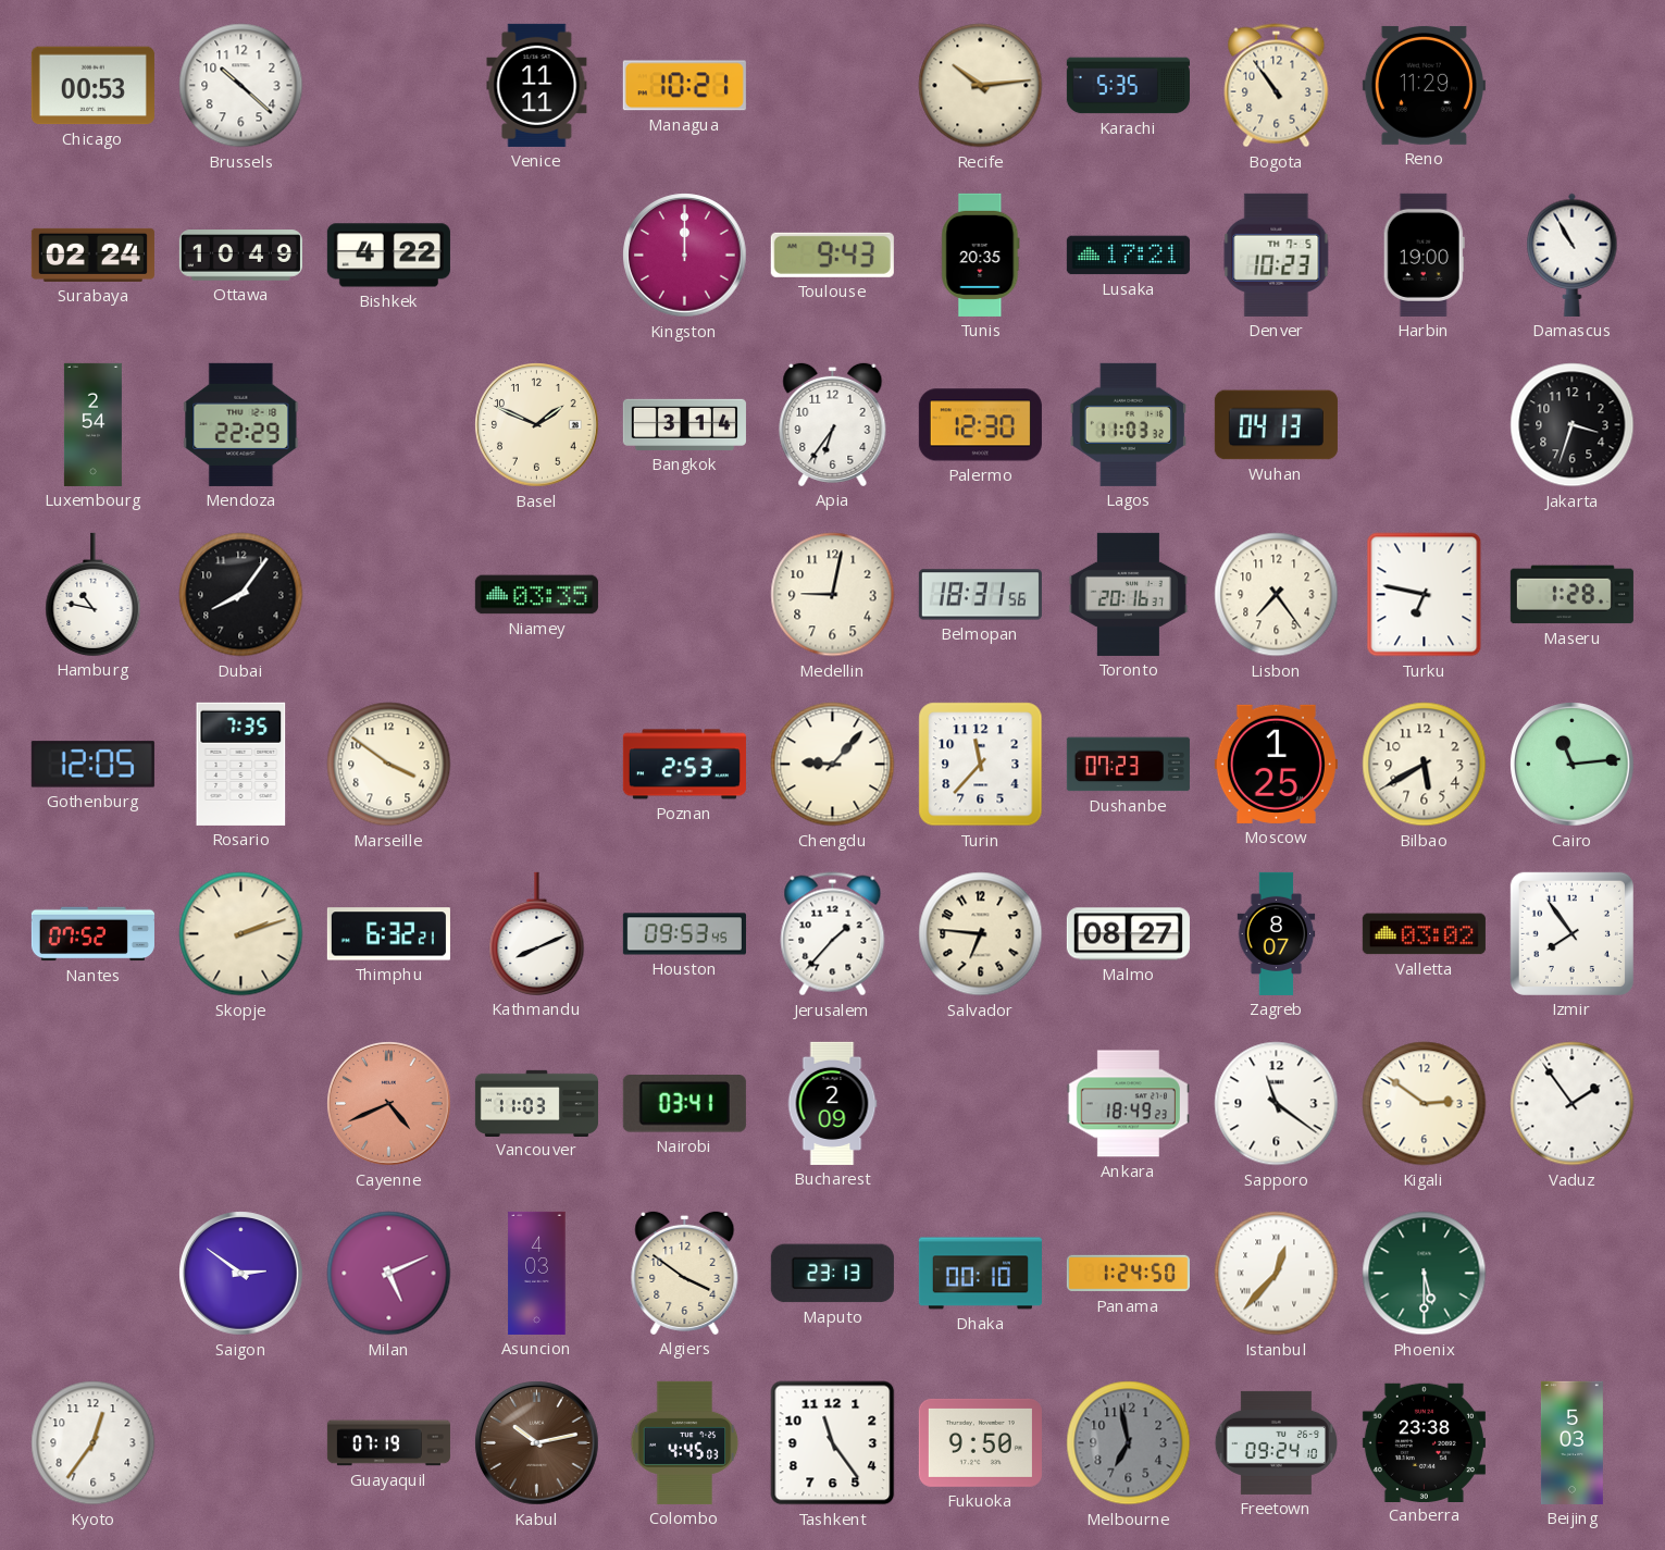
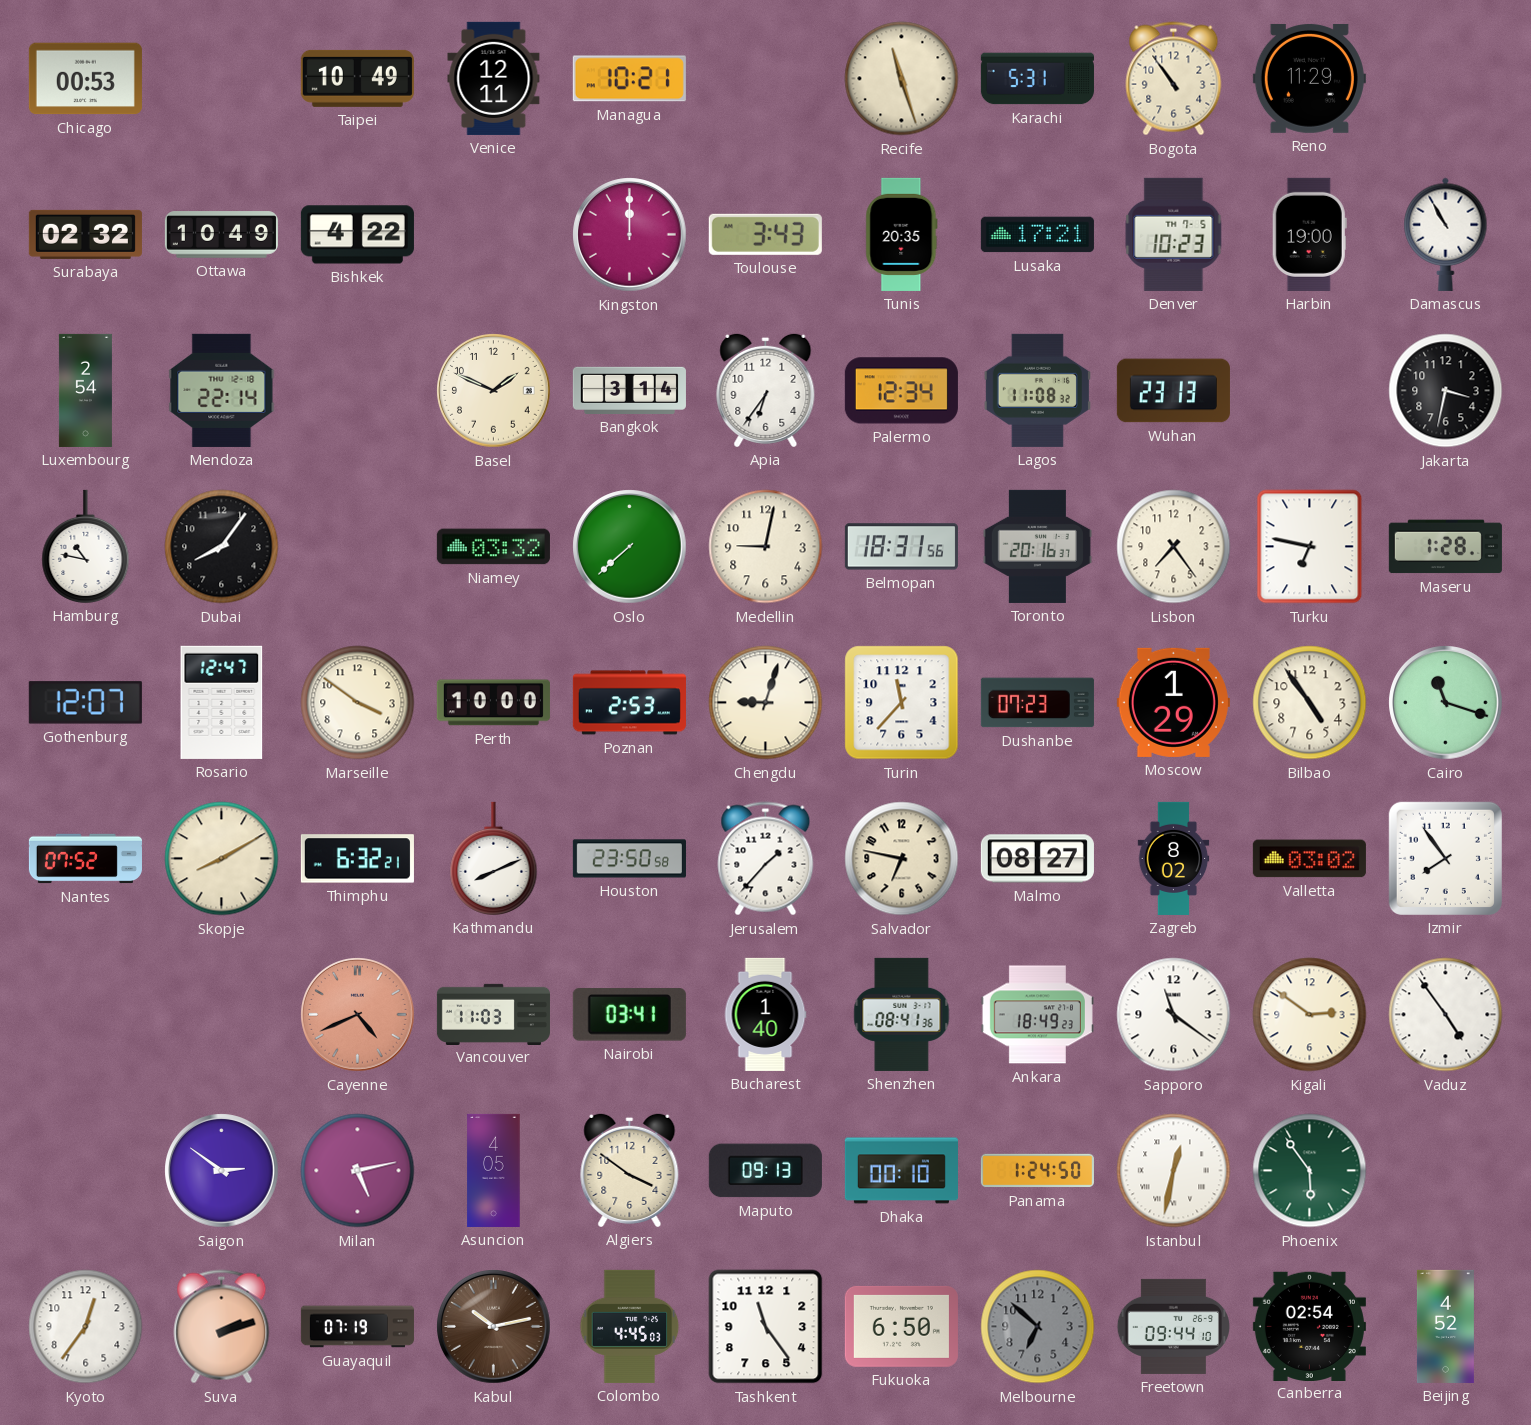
Brussels: 10:22 -> none (241, 86)
Taipei: none -> 10:49 (357, 78)
Venice: 11:11 -> 12:11 (494, 78)
Recife: 10:14 -> 11:27 (902, 79)
Karachi: 5:35 -> 5:31 (1037, 79)
Surabaya: 02:24 -> 02:32 (85, 234)
Toulouse: 9:43 -> 3:43 (765, 234)
Mendoza: 22:29 -> 22:14 (222, 390)
Palermo: 12:30 -> 12:34 (901, 391)
Lagos: 11:03 -> 11:08 (1037, 390)
Wuhan: 04:13 -> 23:13 (1173, 391)
Jakarta: 3:33 -> 3:32 (1446, 391)
Niamey: 03:35 -> 03:32 (493, 547)
Oslo: none -> 7:38 (630, 547)
Gothenburg: 12:05 -> 12:07 (85, 703)
Rosario: 7:35 -> 12:47 (222, 702)
Perth: none -> 10:00 (493, 703)
Chengdu: 9:07 -> 9:03 (766, 703)
Moscow: 1:25 -> 1:29 (1173, 702)
Bilbao: 5:40 -> 4:54 (1310, 703)
Cairo: 11:14 -> 11:18 (1446, 703)
Skopje: 2:12 -> 8:10 (222, 859)
Houston: 09:53 -> 23:50 (629, 859)
Salvador: 6:46 -> 6:47 (902, 859)
Zagreb: 8:07 -> 8:02 (1174, 858)
Bucharest: 2:09 -> 1:40 (765, 1014)
Shenzhen: none -> 08:41 (902, 1014)
Vaduz: 1:54 -> 4:54 (1446, 1015)
Milan: 5:11 -> 5:13 (358, 1171)
Asuncion: 4:03 -> 4:05 (494, 1170)
Maputo: 23:13 -> 09:13 (765, 1171)
Istanbul: 12:37 -> 12:32 (1174, 1171)
Phoenix: 5:30 -> 5:54 (1310, 1171)
Suva: none -> 2:12 (222, 1327)
Fukuoka: 9:50 -> 6:50 (901, 1326)
Melbourne: 6:58 -> 6:52 (1038, 1327)
Freetown: 09:24 -> 09:44 (1173, 1326)
Canberra: 23:38 -> 02:54 (1309, 1326)
Beijing: 5:03 -> 4:52 (1445, 1326)
